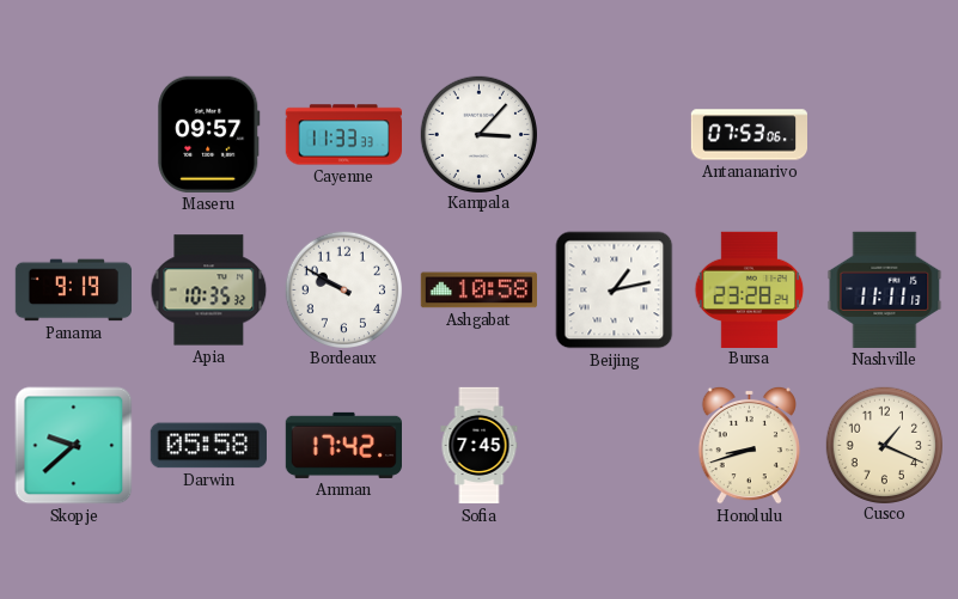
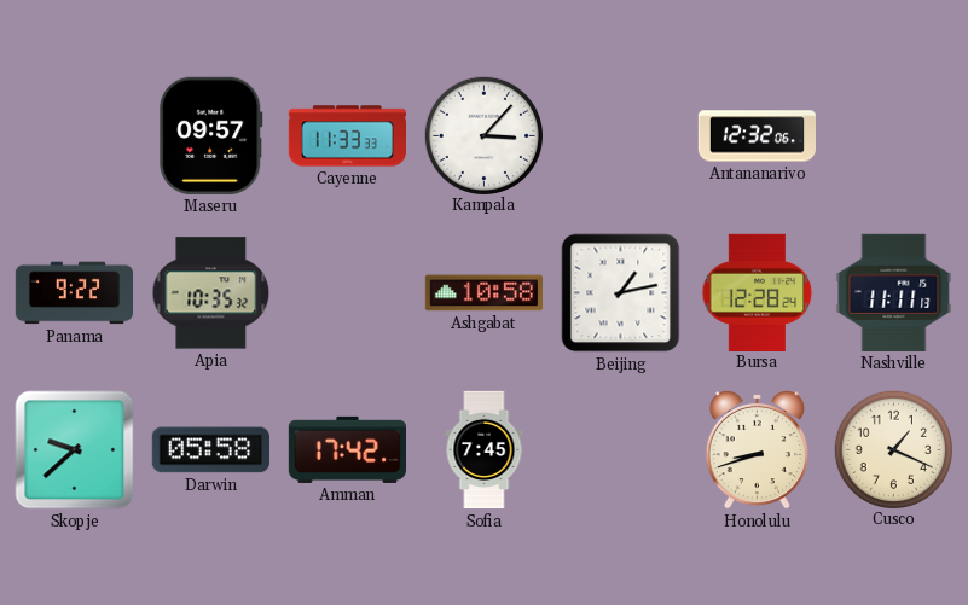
Antananarivo: 07:53 -> 12:32 (757, 136)
Panama: 9:19 -> 9:22 (74, 293)
Bordeaux: 9:50 -> none (344, 289)
Bursa: 23:28 -> 12:28 (758, 292)
